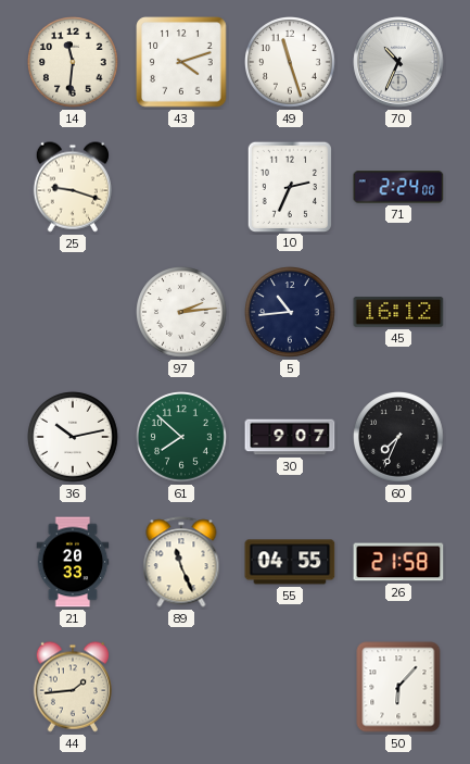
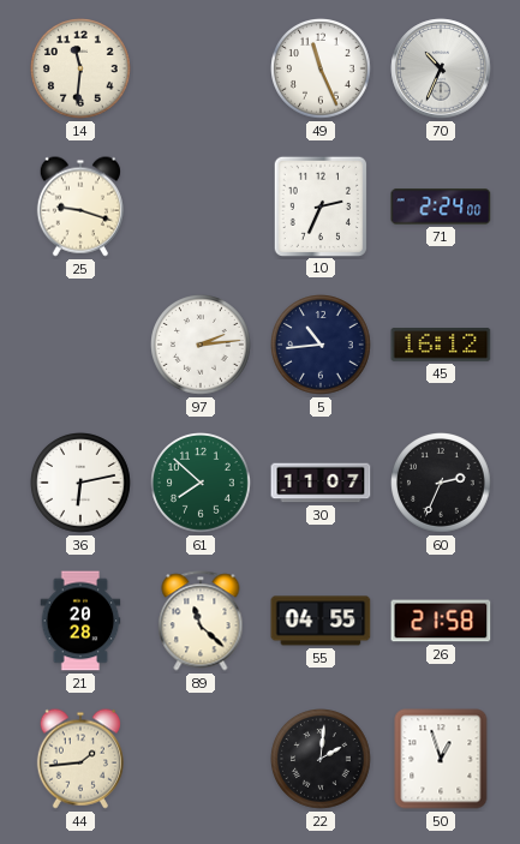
43: 4:12 -> none (181, 62)
49: 11:27 -> 11:26 (322, 70)
36: 10:13 -> 6:13 (82, 484)
30: 9:07 -> 11:07 (321, 483)
60: 7:34 -> 2:34 (442, 484)
21: 20:33 -> 20:28 (80, 621)
89: 11:26 -> 11:22 (201, 621)
22: none -> 2:01 (322, 760)
50: 6:07 -> 12:57 (441, 759)
